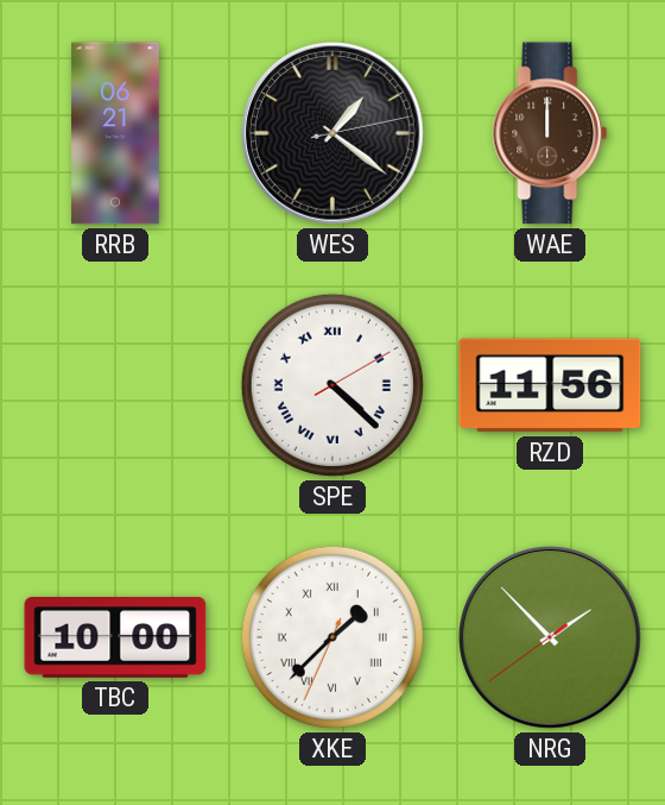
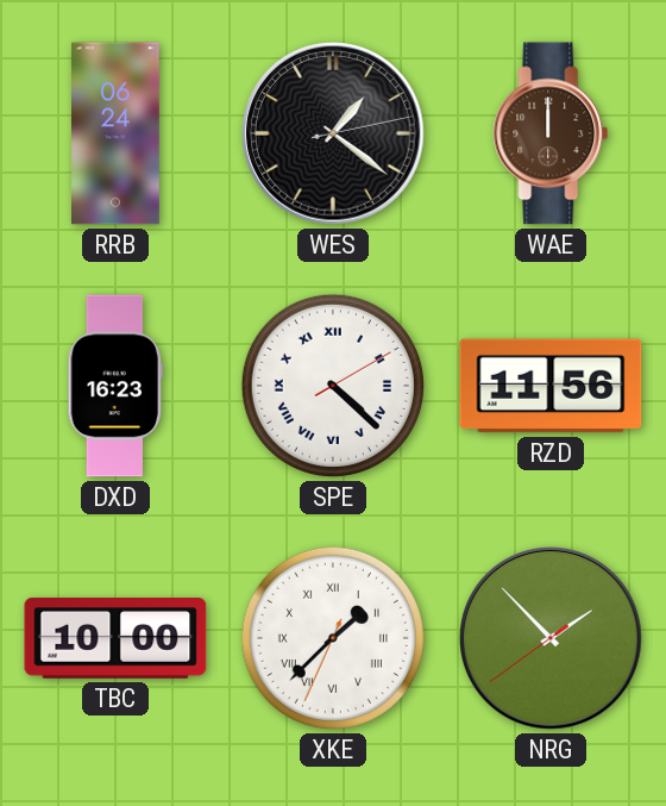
RRB: 06:21 -> 06:24 (117, 133)
DXD: none -> 16:23 (115, 386)
